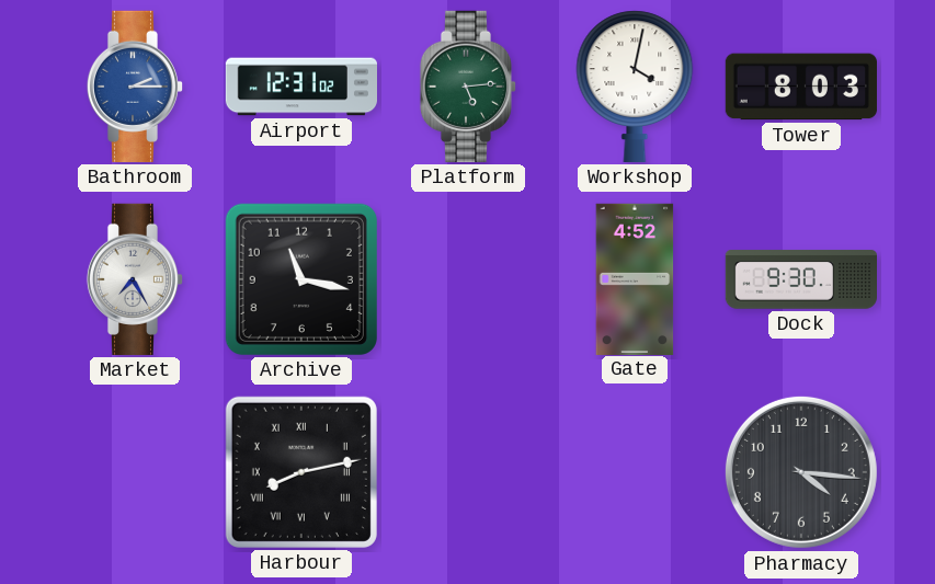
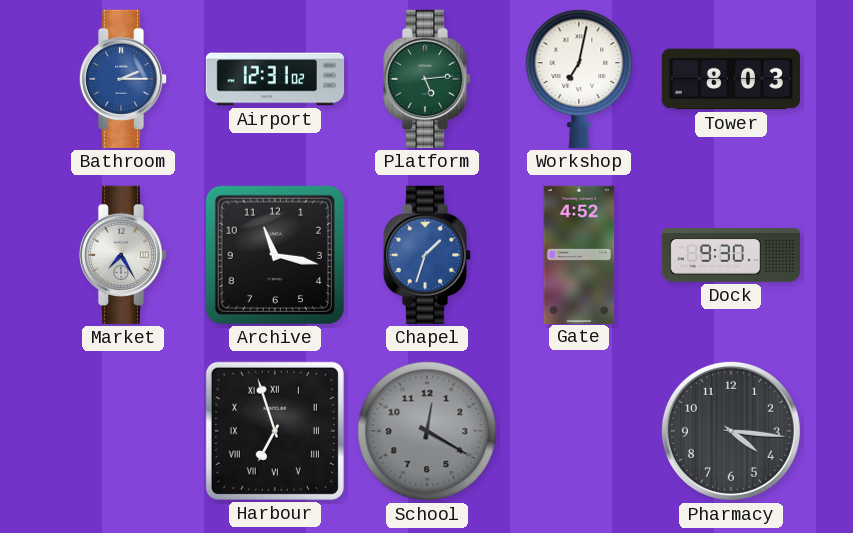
Workshop: 4:02 -> 7:02 (579, 79)
Chapel: none -> 1:33 (427, 255)
Harbour: 8:13 -> 6:57 (275, 431)
School: none -> 12:20 (427, 431)
